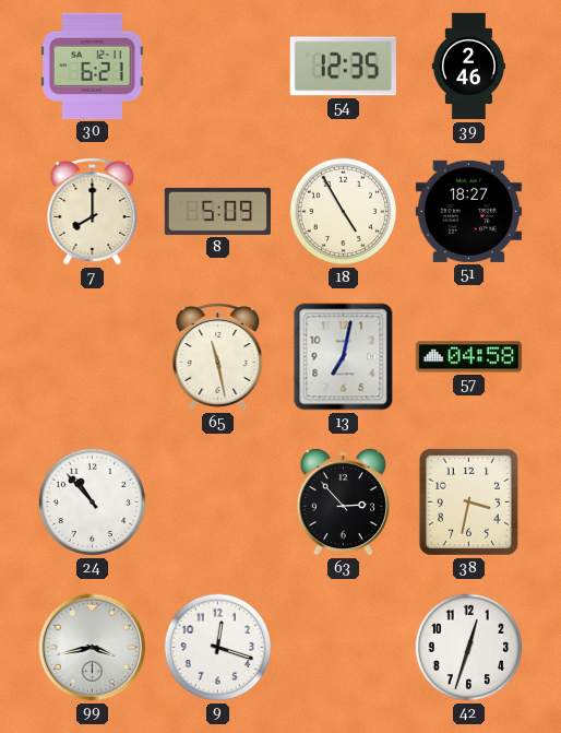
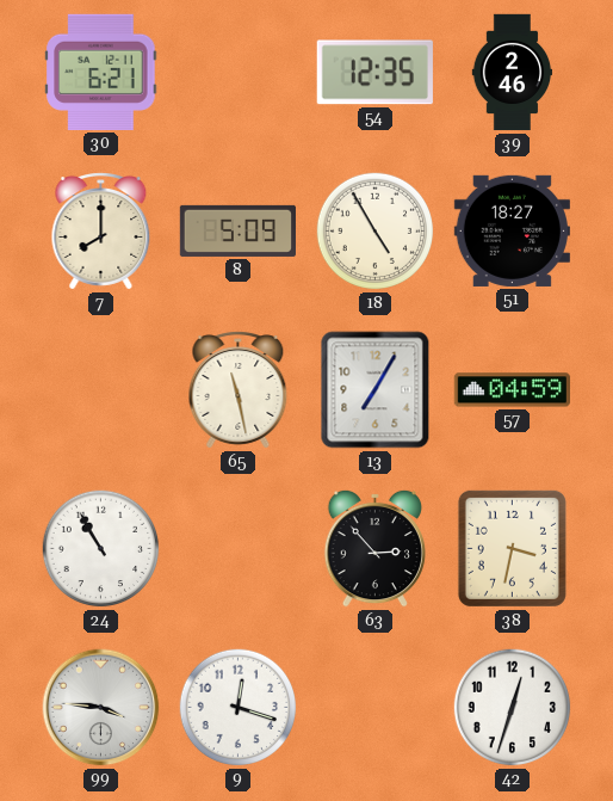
13: 7:02 -> 7:05 (376, 390)
57: 04:58 -> 04:59 (512, 390)
24: 10:53 -> 10:55 (101, 549)
99: 3:43 -> 3:46 (101, 708)
